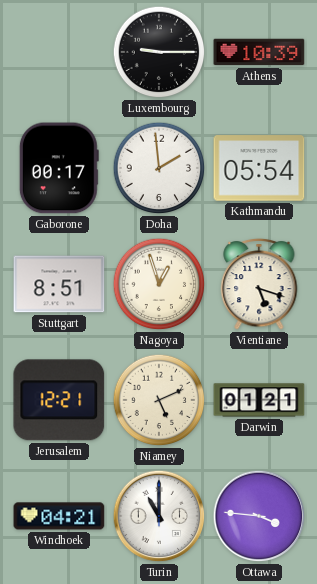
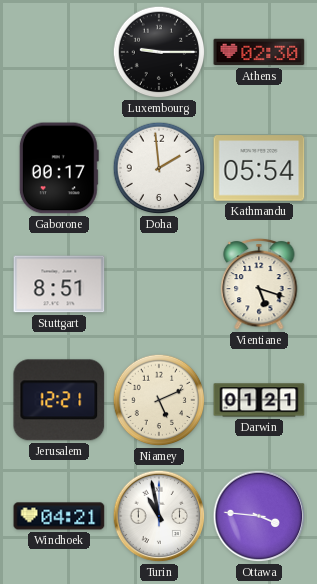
Athens: 10:39 -> 02:30 (259, 52)
Nagoya: 12:57 -> none (159, 284)
Turin: 11:00 -> 10:58 (159, 516)
